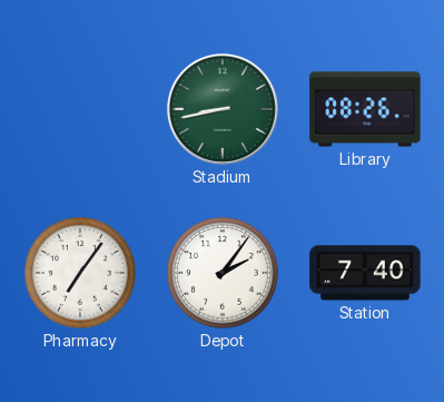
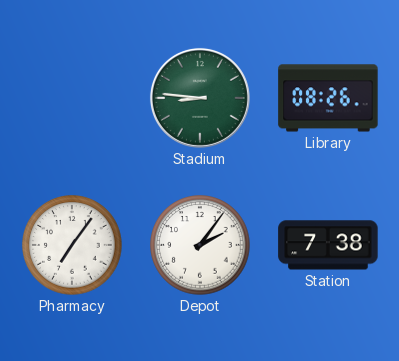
Stadium: 8:43 -> 8:46 (200, 98)
Station: 7:40 -> 7:38 (328, 245)
